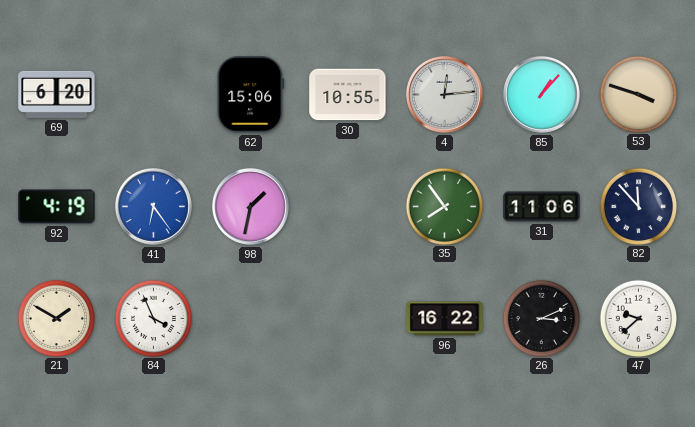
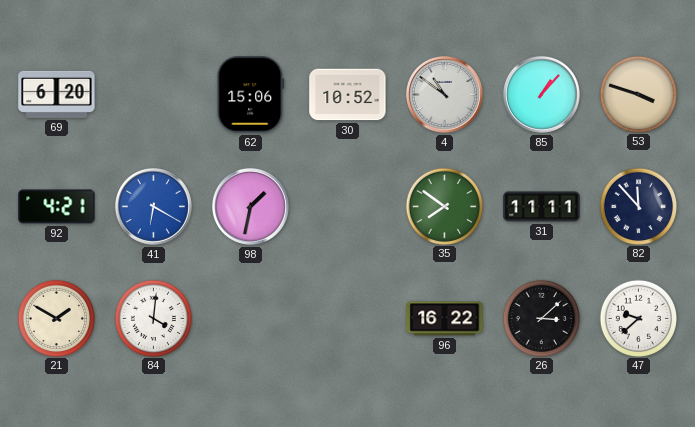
30: 10:55 -> 10:52 (348, 95)
4: 12:14 -> 10:51 (444, 94)
92: 4:19 -> 4:21 (57, 207)
41: 6:24 -> 6:20 (153, 206)
35: 7:54 -> 7:51 (444, 206)
31: 11:06 -> 11:11 (542, 207)
84: 3:56 -> 4:01 (153, 318)
26: 3:11 -> 3:08 (541, 318)
